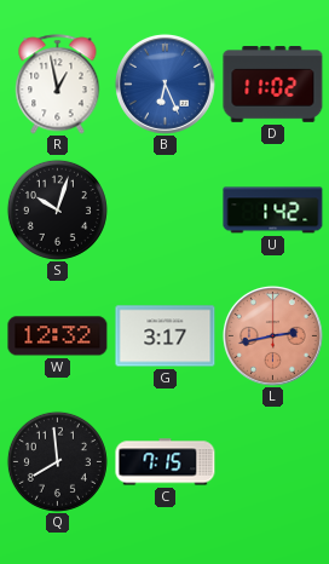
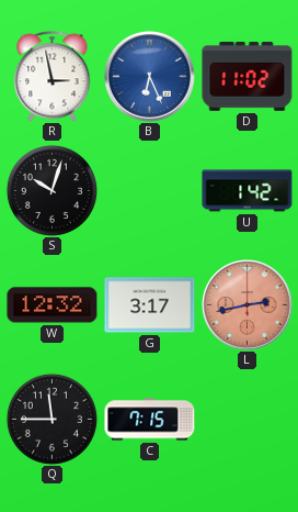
R: 12:58 -> 2:58 (53, 77)
Q: 7:59 -> 11:45 (51, 419)
